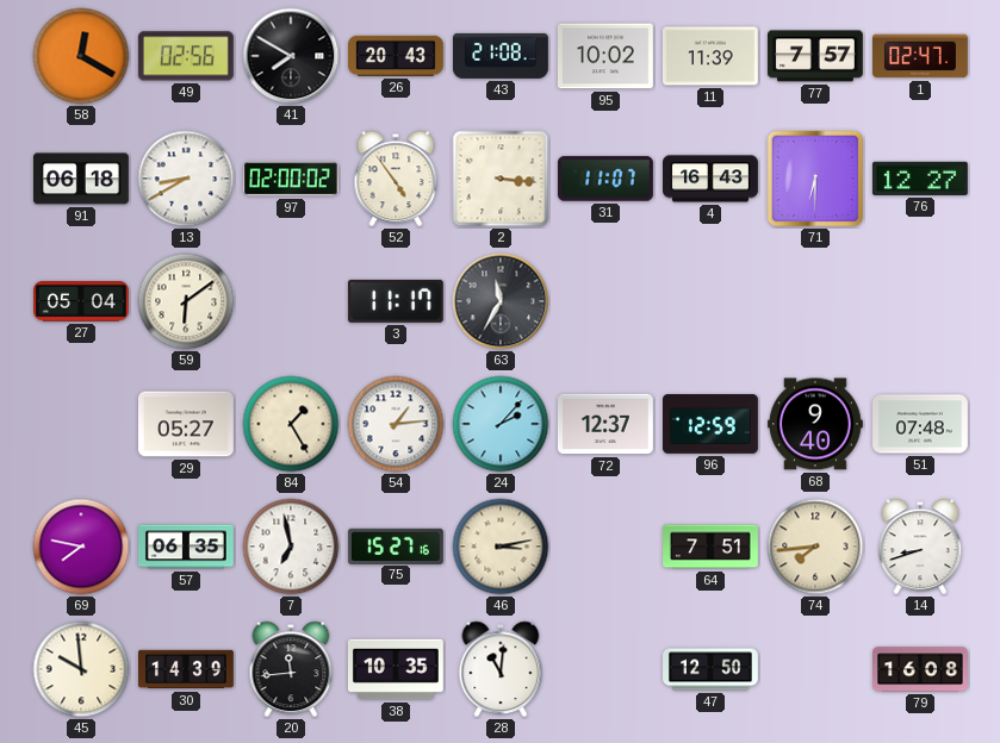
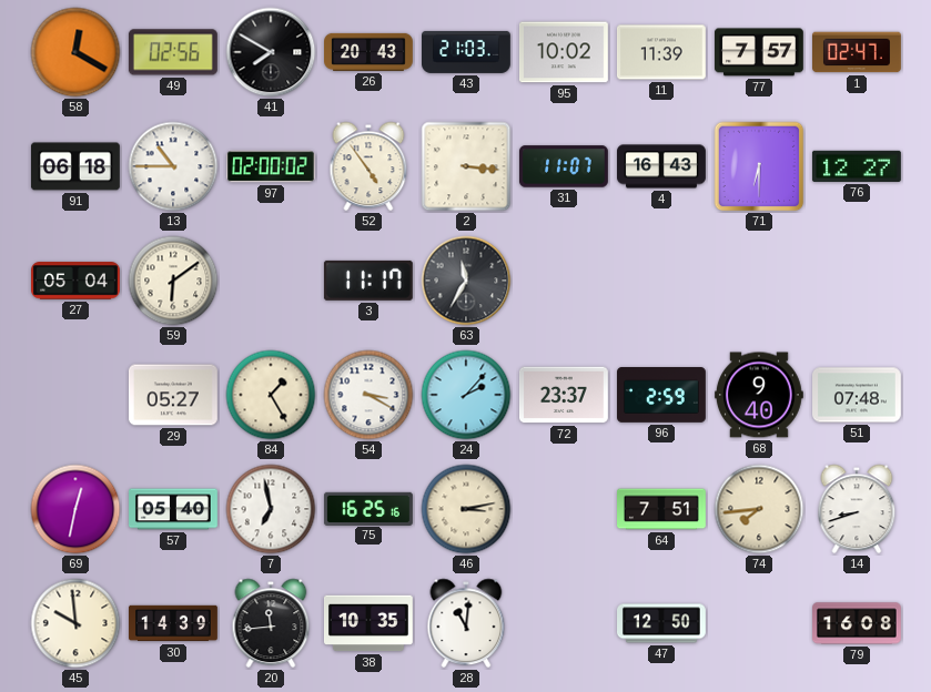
43: 21:08 -> 21:03 (467, 52)
13: 8:40 -> 10:45 (173, 166)
54: 1:14 -> 3:20 (368, 395)
72: 12:37 -> 23:37 (565, 395)
96: 12:59 -> 2:59 (662, 396)
69: 7:47 -> 12:32 (75, 509)
57: 06:35 -> 05:40 (174, 509)
75: 15:27 -> 16:25 (368, 508)
